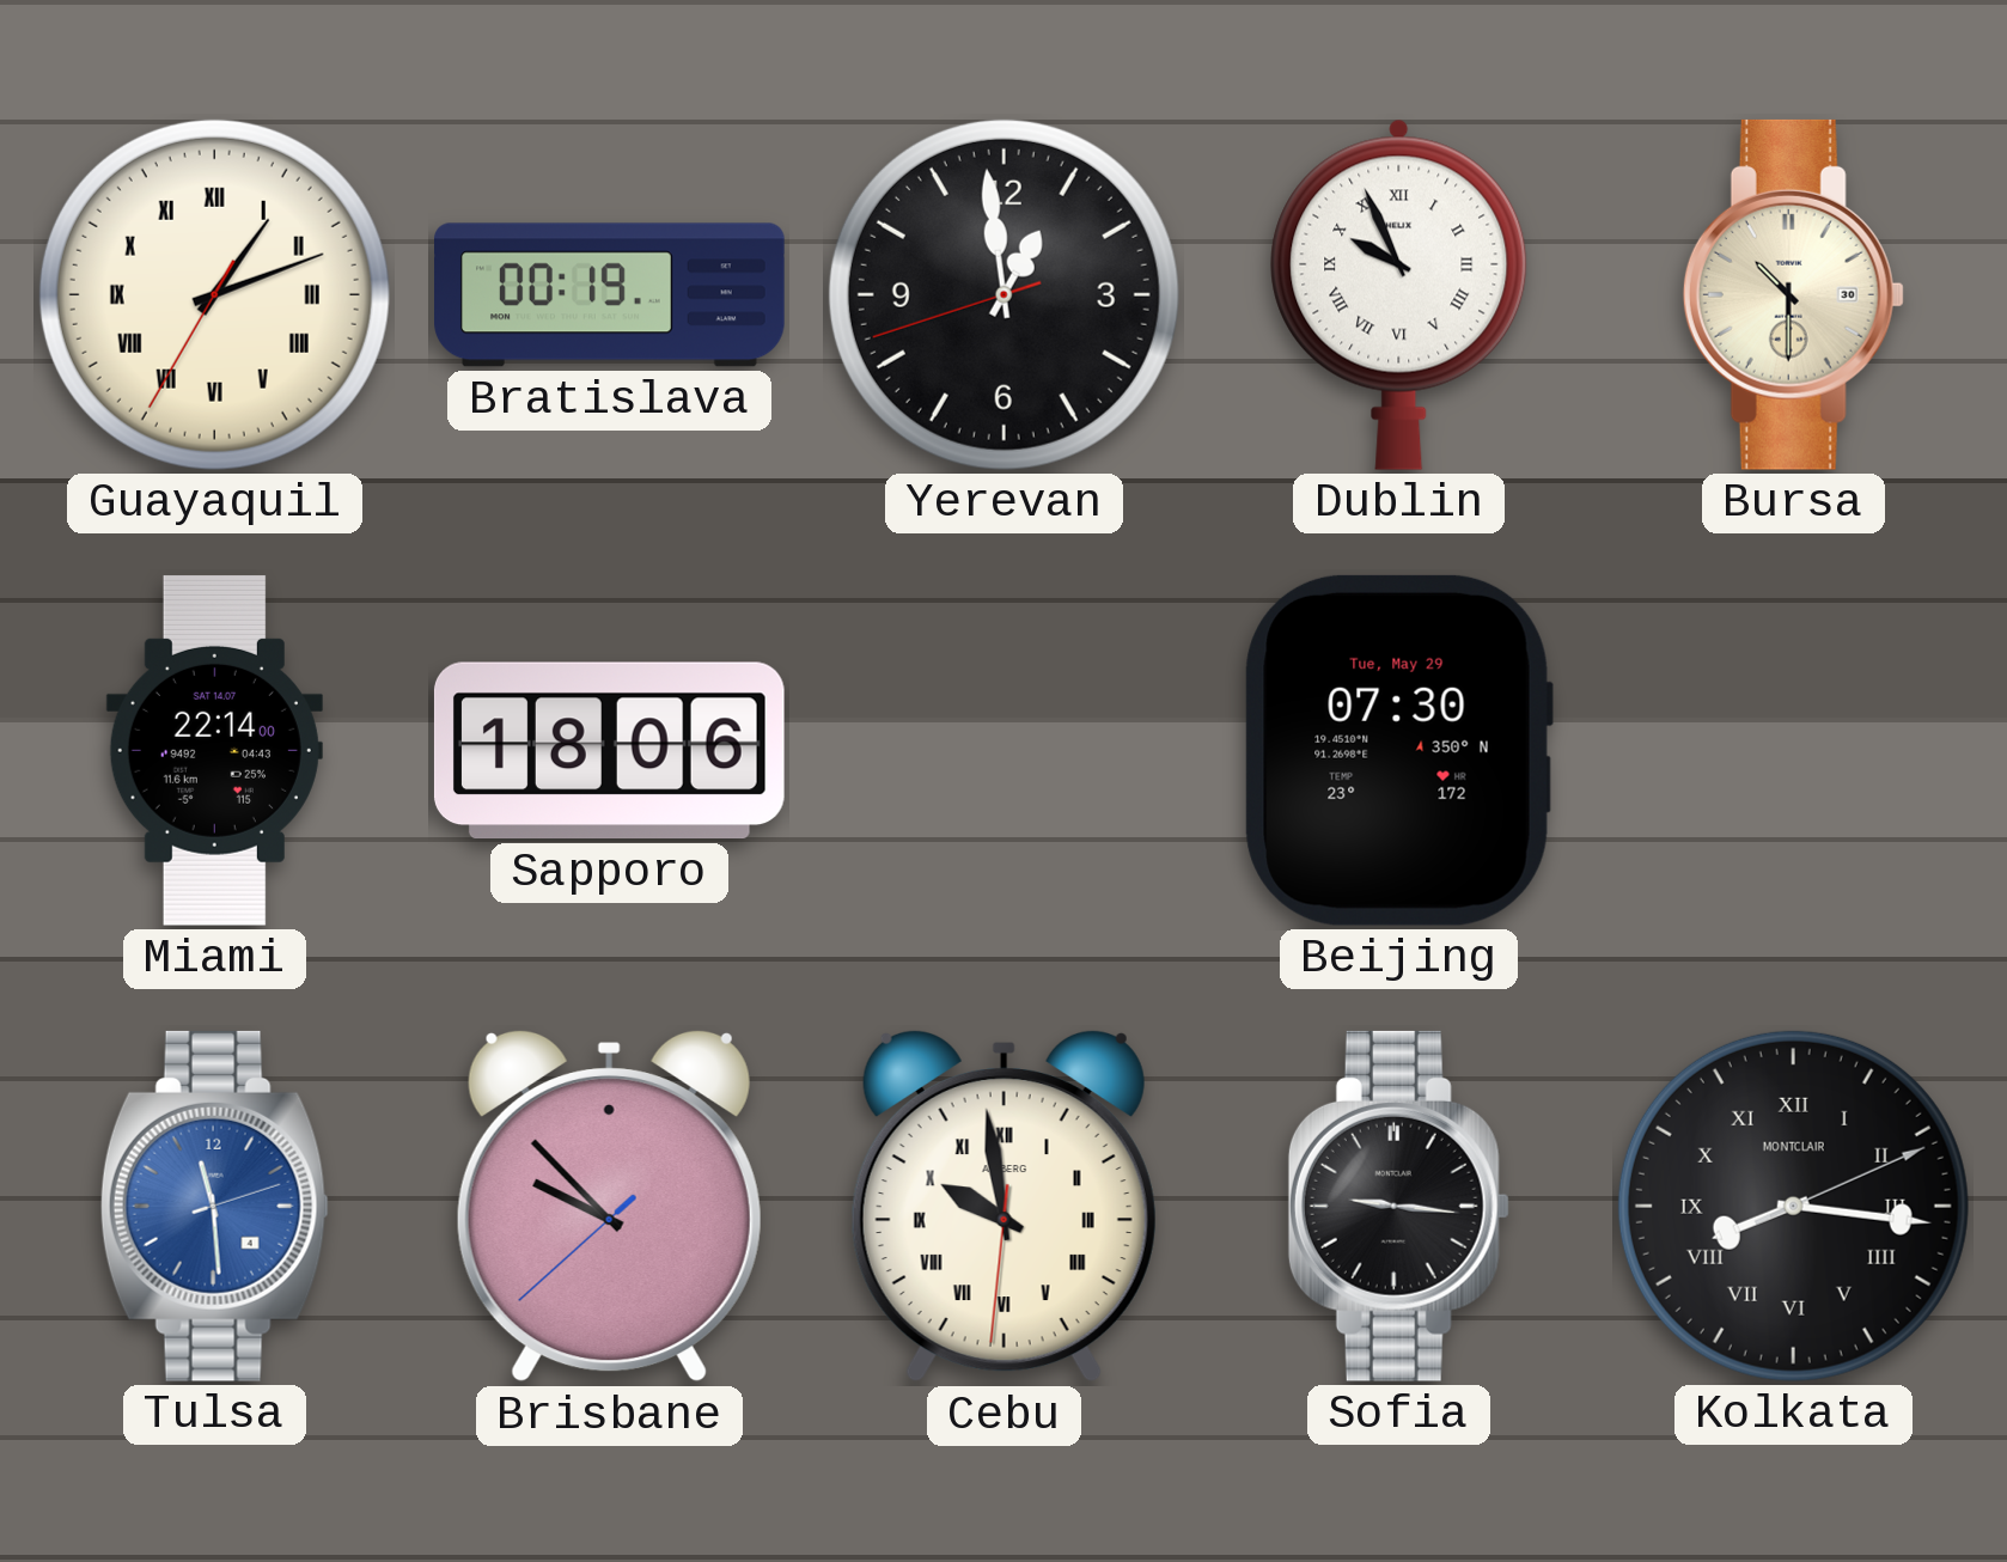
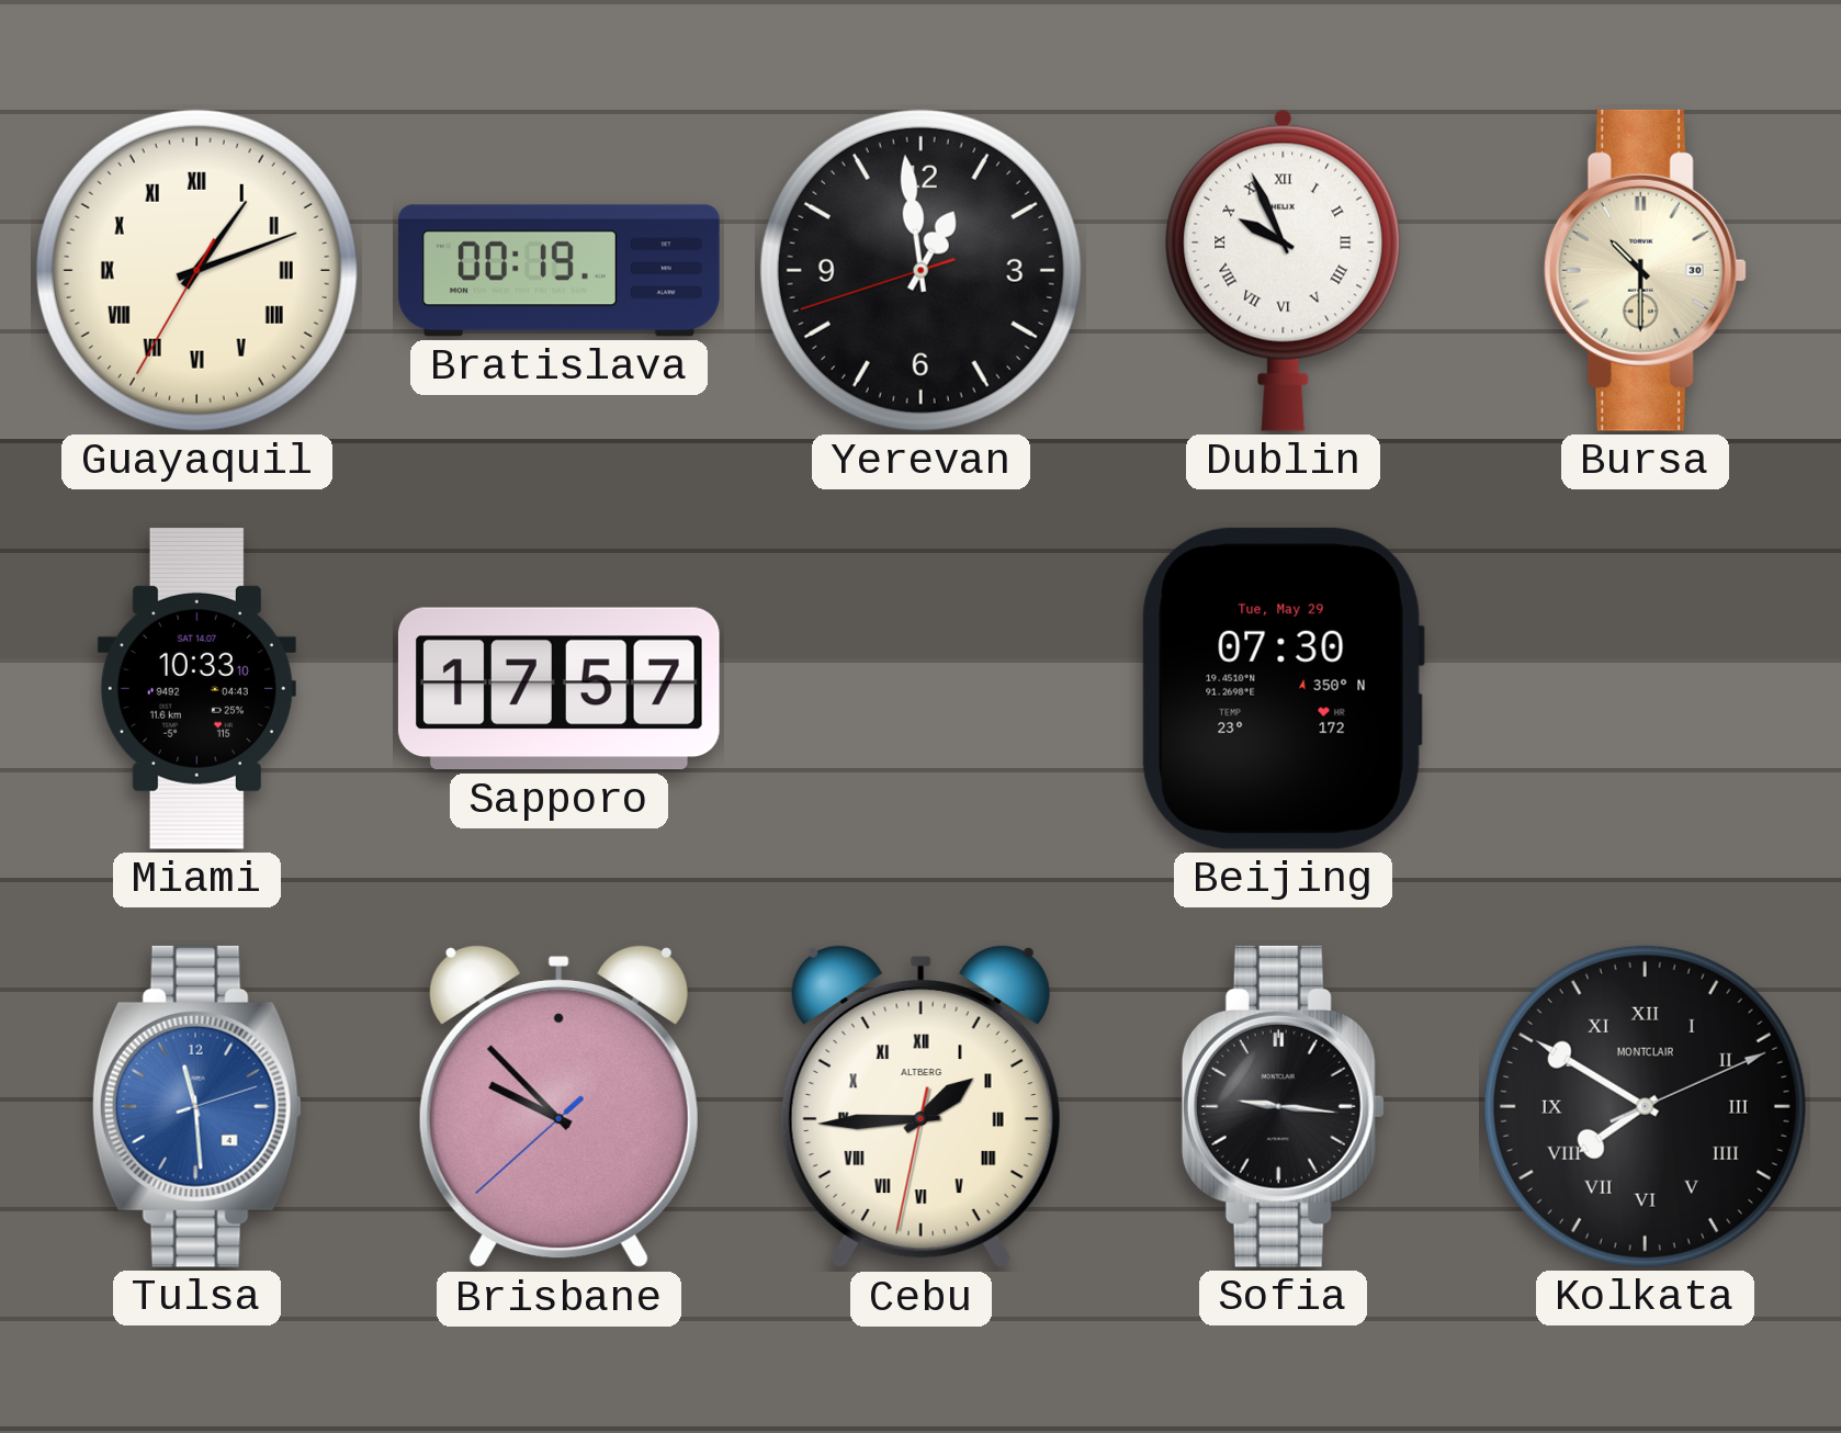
Miami: 22:14 -> 10:33 (196, 688)
Sapporo: 18:06 -> 17:57 (558, 689)
Cebu: 9:58 -> 1:44 (921, 1106)
Kolkata: 8:16 -> 7:50 (1645, 1106)
